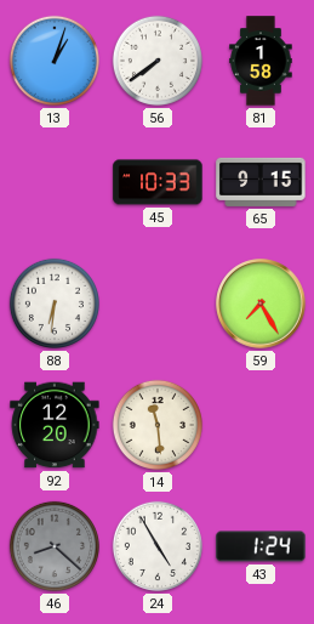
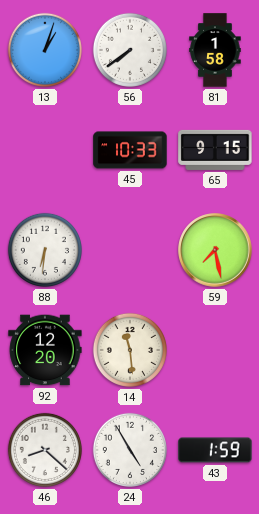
59: 7:25 -> 7:28 (215, 250)
46 dial: grey -> white (45, 450)
43: 1:24 -> 1:59 (215, 450)
